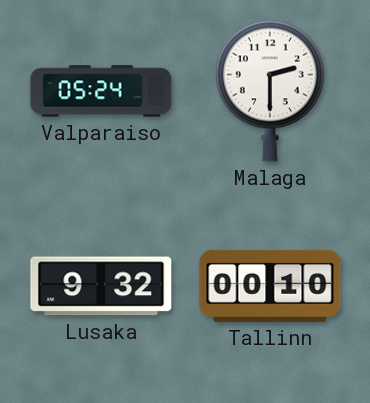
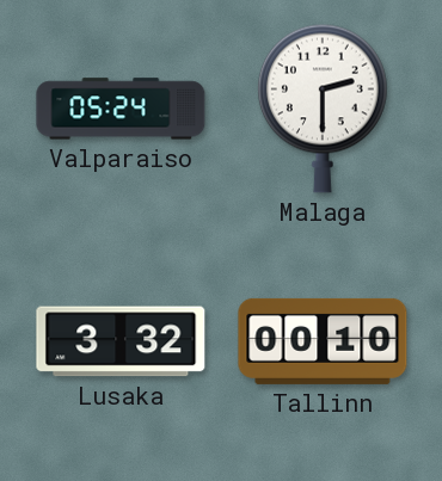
Lusaka: 9:32 -> 3:32 (121, 341)
